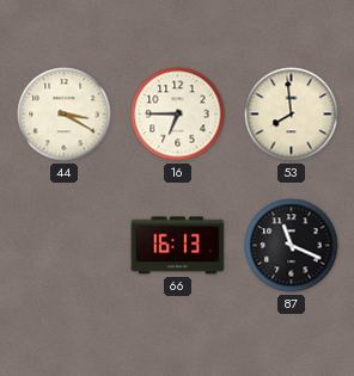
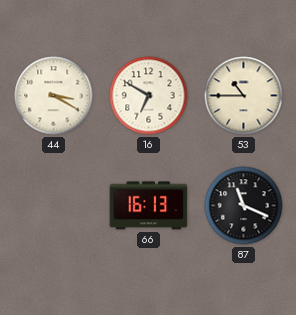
16: 6:45 -> 6:50 (149, 96)
53: 7:59 -> 10:45 (244, 96)
